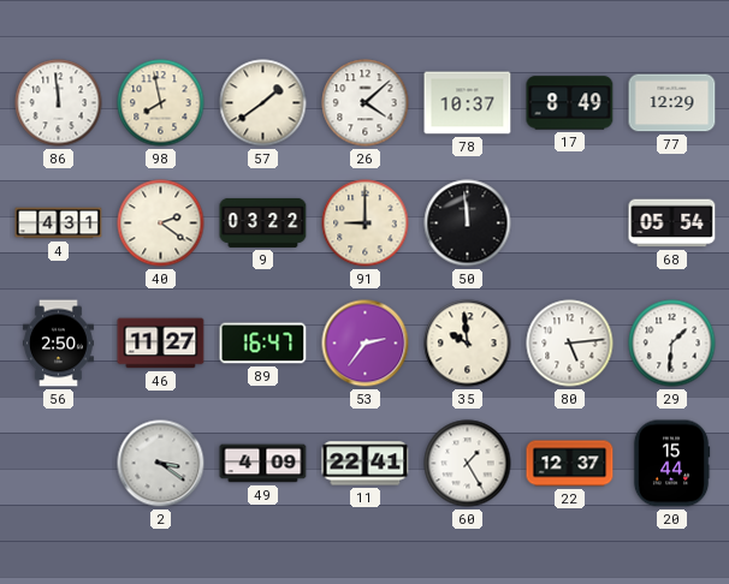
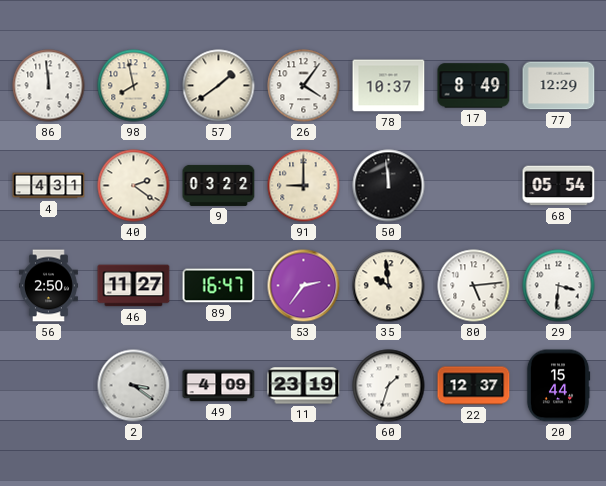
26: 4:08 -> 4:06 (304, 86)
29: 1:31 -> 3:31 (559, 286)
11: 22:41 -> 23:19 (304, 386)
60: 1:25 -> 1:33 (389, 386)
